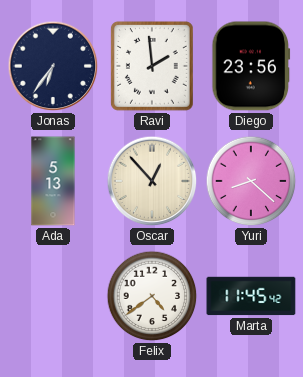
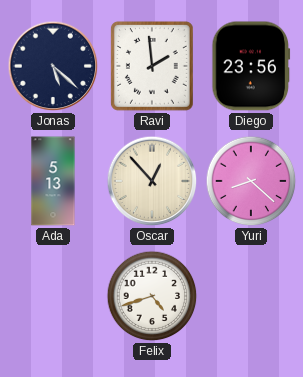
Jonas: 6:36 -> 5:22 (53, 66)
Felix: 4:39 -> 4:42 (152, 296)
Marta: 11:45 -> none (251, 296)
